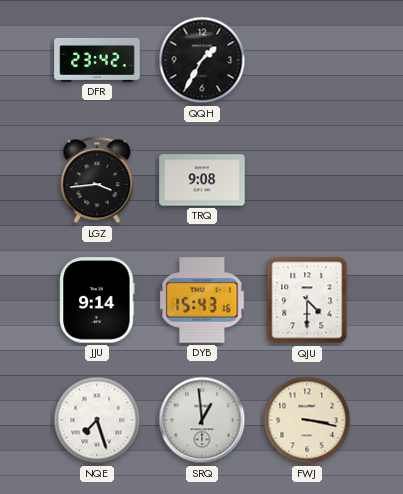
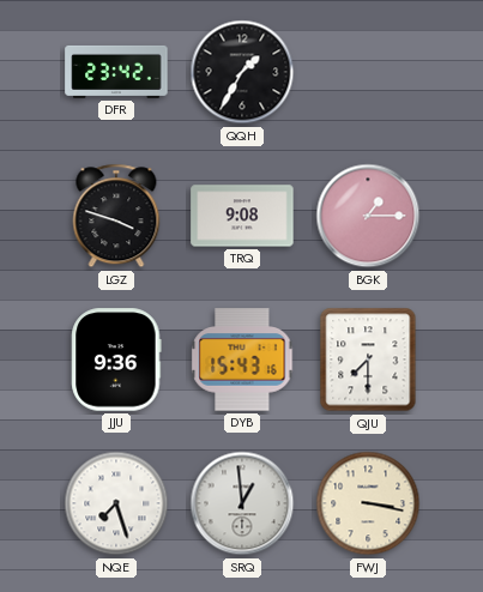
LGZ: 3:44 -> 3:48 (116, 216)
BGK: none -> 1:15 (368, 216)
JJU: 9:14 -> 9:36 (116, 360)
QJU: 4:30 -> 7:30 (368, 360)
